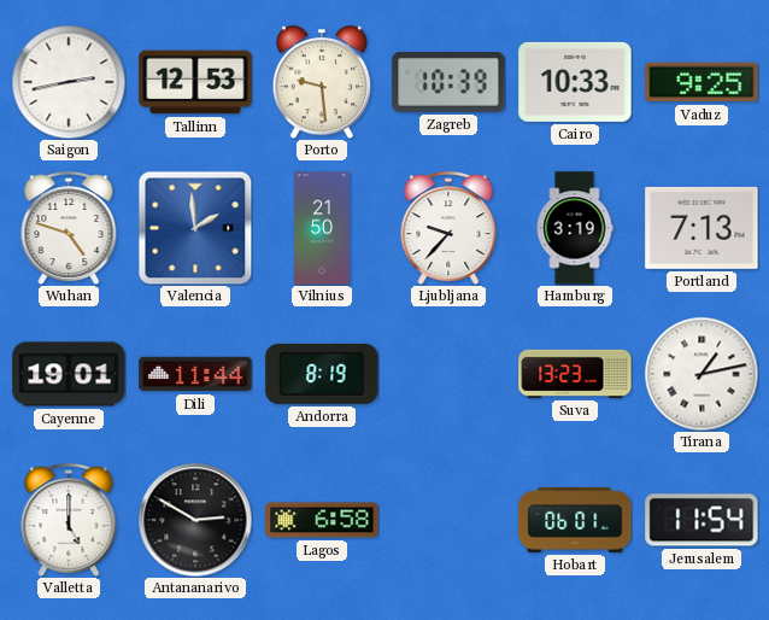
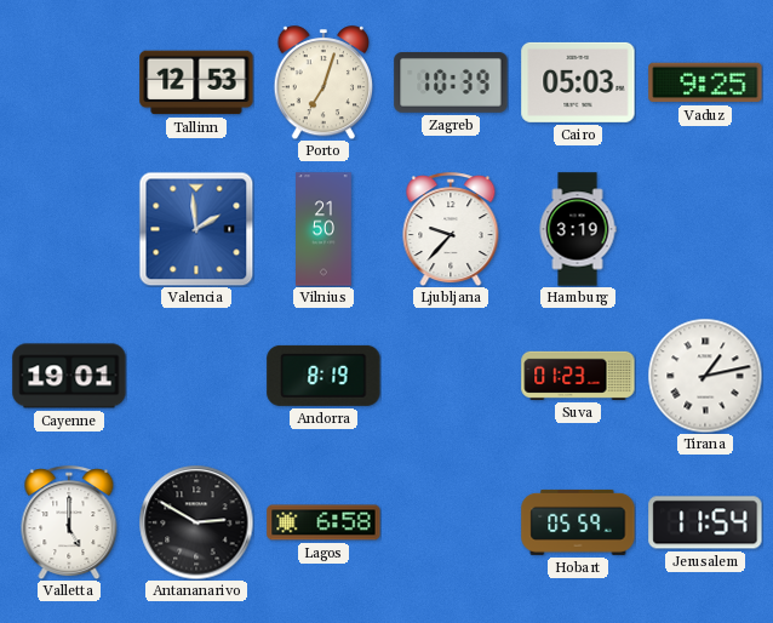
Saigon: 2:43 -> none (69, 82)
Porto: 9:29 -> 7:03 (322, 82)
Cairo: 10:33 -> 05:03 (578, 82)
Wuhan: 4:48 -> none (69, 228)
Portland: 7:13 -> none (702, 228)
Dili: 11:44 -> none (195, 374)
Suva: 13:23 -> 01:23 (578, 376)
Hobart: 06:01 -> 05:59 (578, 522)
